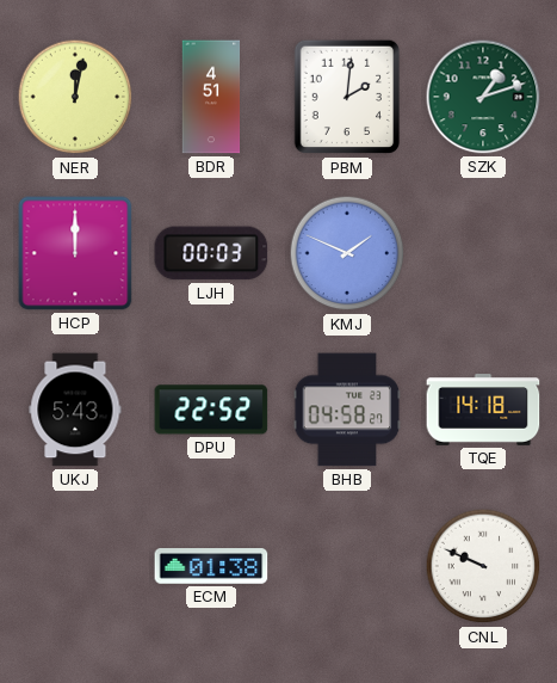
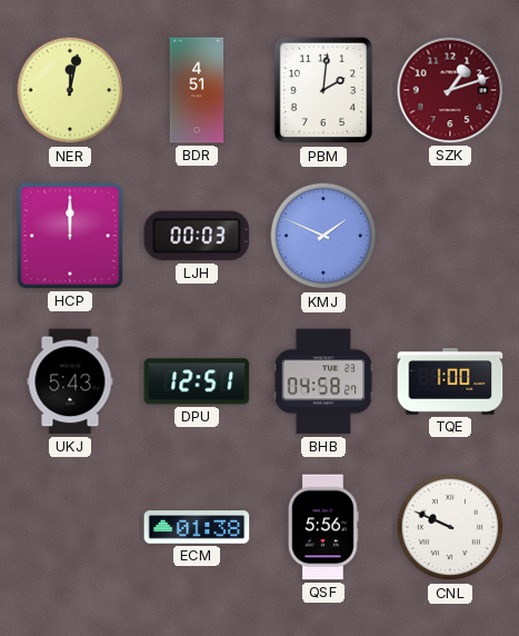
SZK dial: green -> burgundy (450, 90)
DPU: 22:52 -> 12:51 (197, 381)
TQE: 14:18 -> 1:00 (450, 381)
QSF: none -> 5:56 (325, 527)
